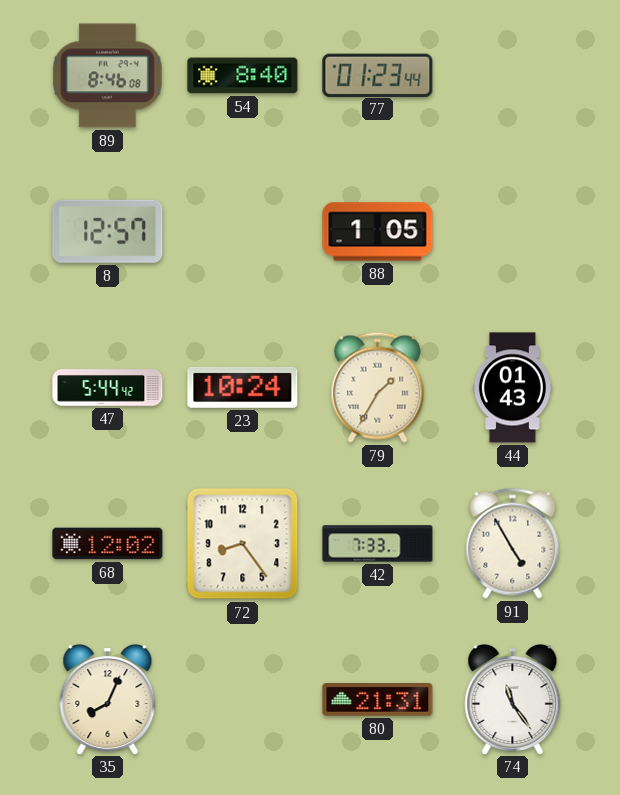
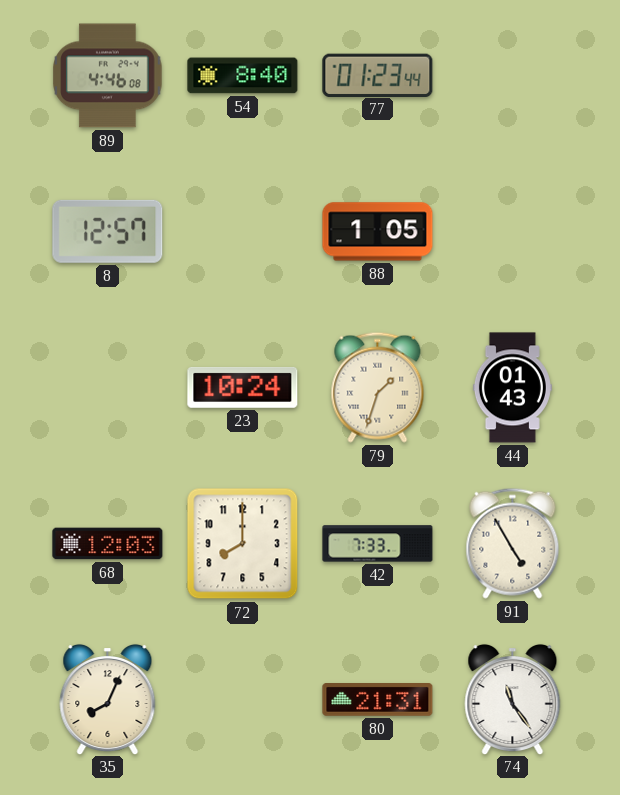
89: 8:46 -> 4:46 (108, 76)
47: 5:44 -> none (108, 388)
79: 1:35 -> 1:33 (378, 387)
68: 12:02 -> 12:03 (108, 544)
72: 8:24 -> 8:00 (243, 544)
